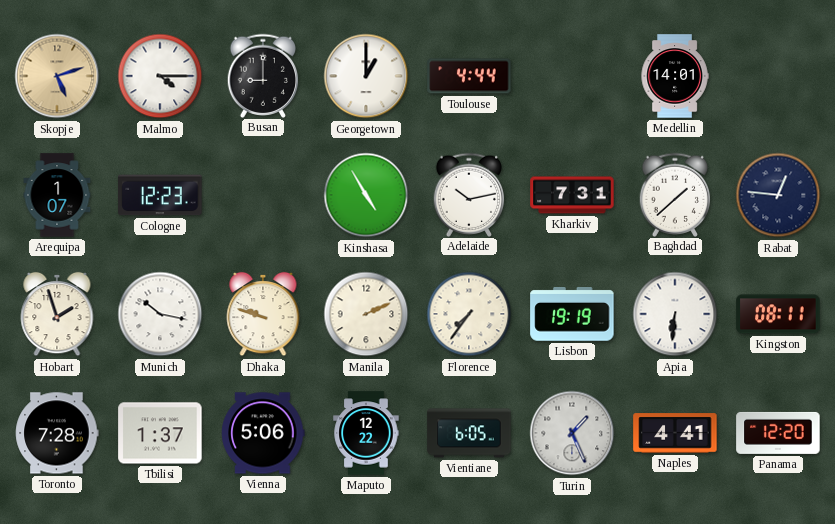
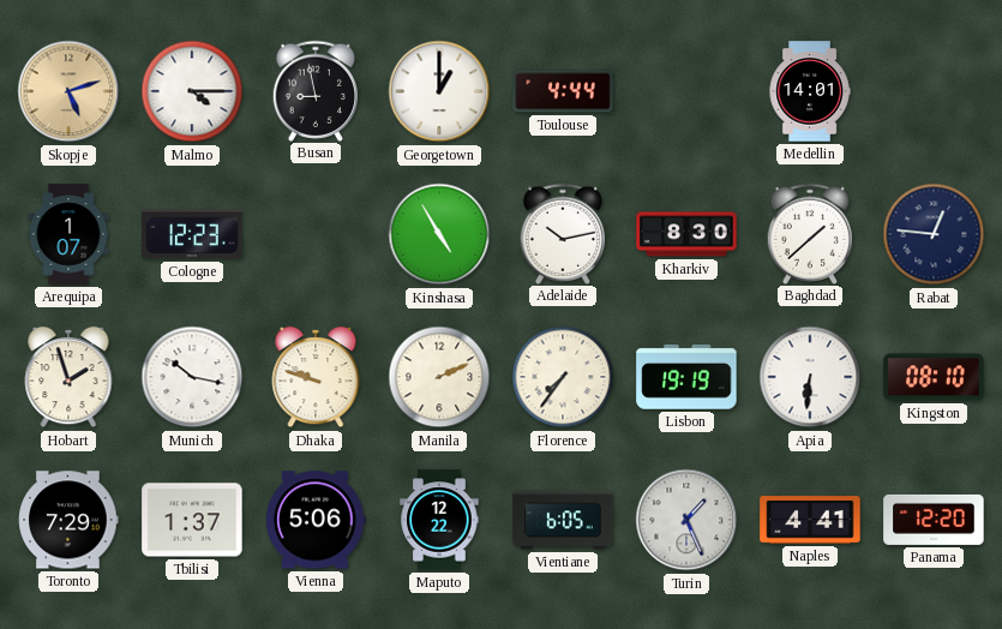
Busan: 9:00 -> 8:58 (316, 90)
Kharkiv: 7:31 -> 8:30 (686, 234)
Kingston: 08:11 -> 08:10 (934, 377)
Toronto: 7:28 -> 7:29 (68, 520)
